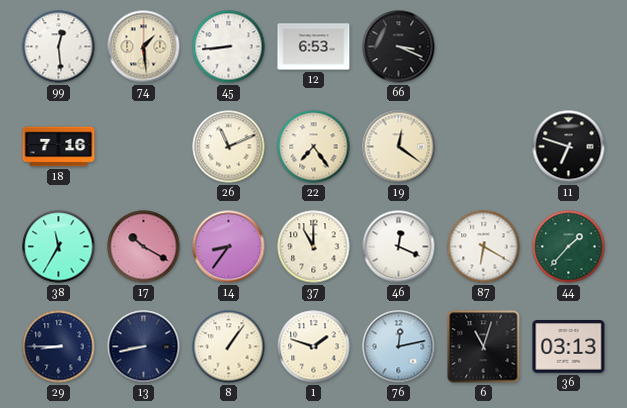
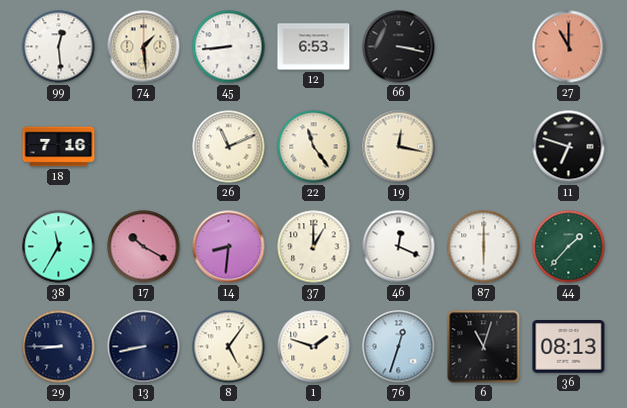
66: 3:19 -> 3:17 (399, 47)
27: none -> 11:00 (569, 47)
22: 7:24 -> 11:24 (314, 147)
19: 12:21 -> 12:17 (399, 147)
14: 8:36 -> 8:31 (229, 247)
37: 11:00 -> 1:00 (314, 247)
87: 6:20 -> 6:00 (484, 247)
8: 1:06 -> 5:06 (229, 347)
76: 12:13 -> 12:33 (399, 347)
36: 03:13 -> 08:13 (569, 347)
